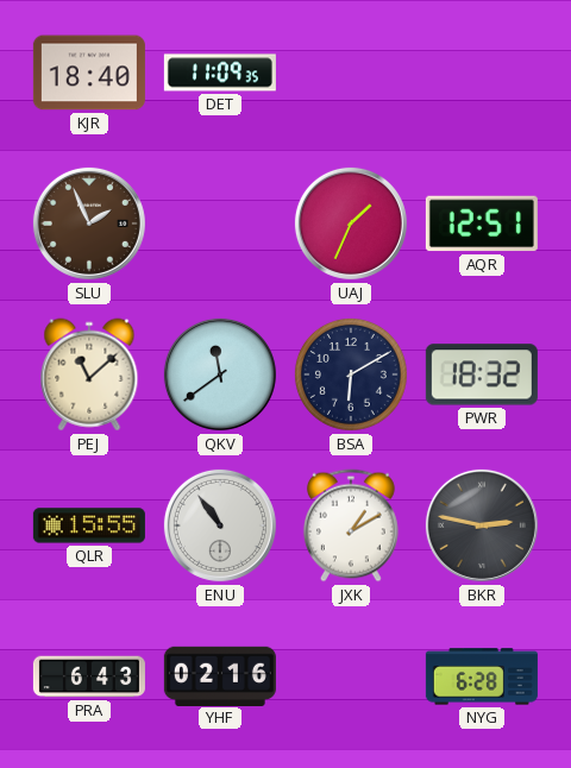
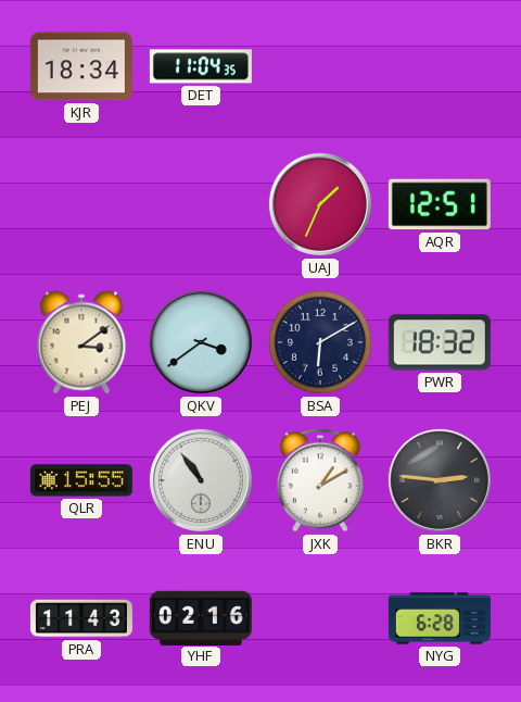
KJR: 18:40 -> 18:34 (81, 66)
DET: 11:09 -> 11:04 (201, 66)
SLU: 1:56 -> none (89, 224)
PEJ: 11:08 -> 3:09 (81, 342)
QKV: 11:39 -> 3:39 (201, 342)
BKR: 2:47 -> 2:46 (440, 480)
PRA: 6:43 -> 11:43 (81, 618)
